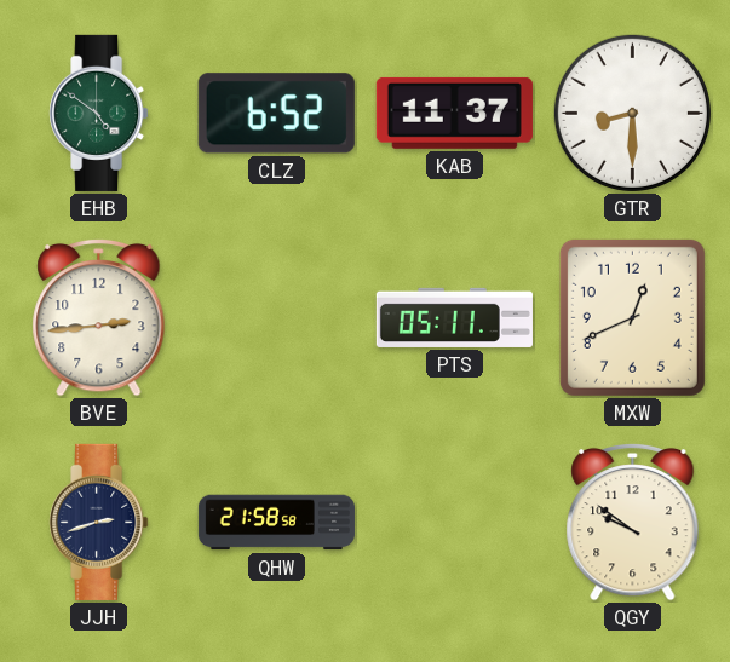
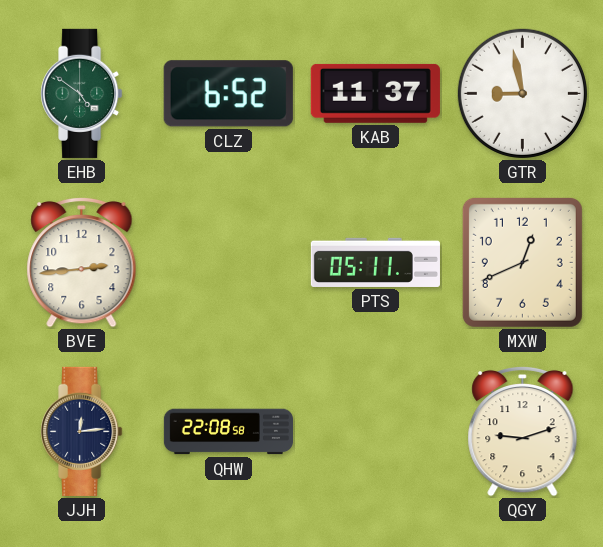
GTR: 8:30 -> 8:58 (522, 93)
JJH: 2:42 -> 12:14 (82, 431)
QHW: 21:58 -> 22:08 (228, 432)
QGY: 9:51 -> 9:12 (523, 431)
